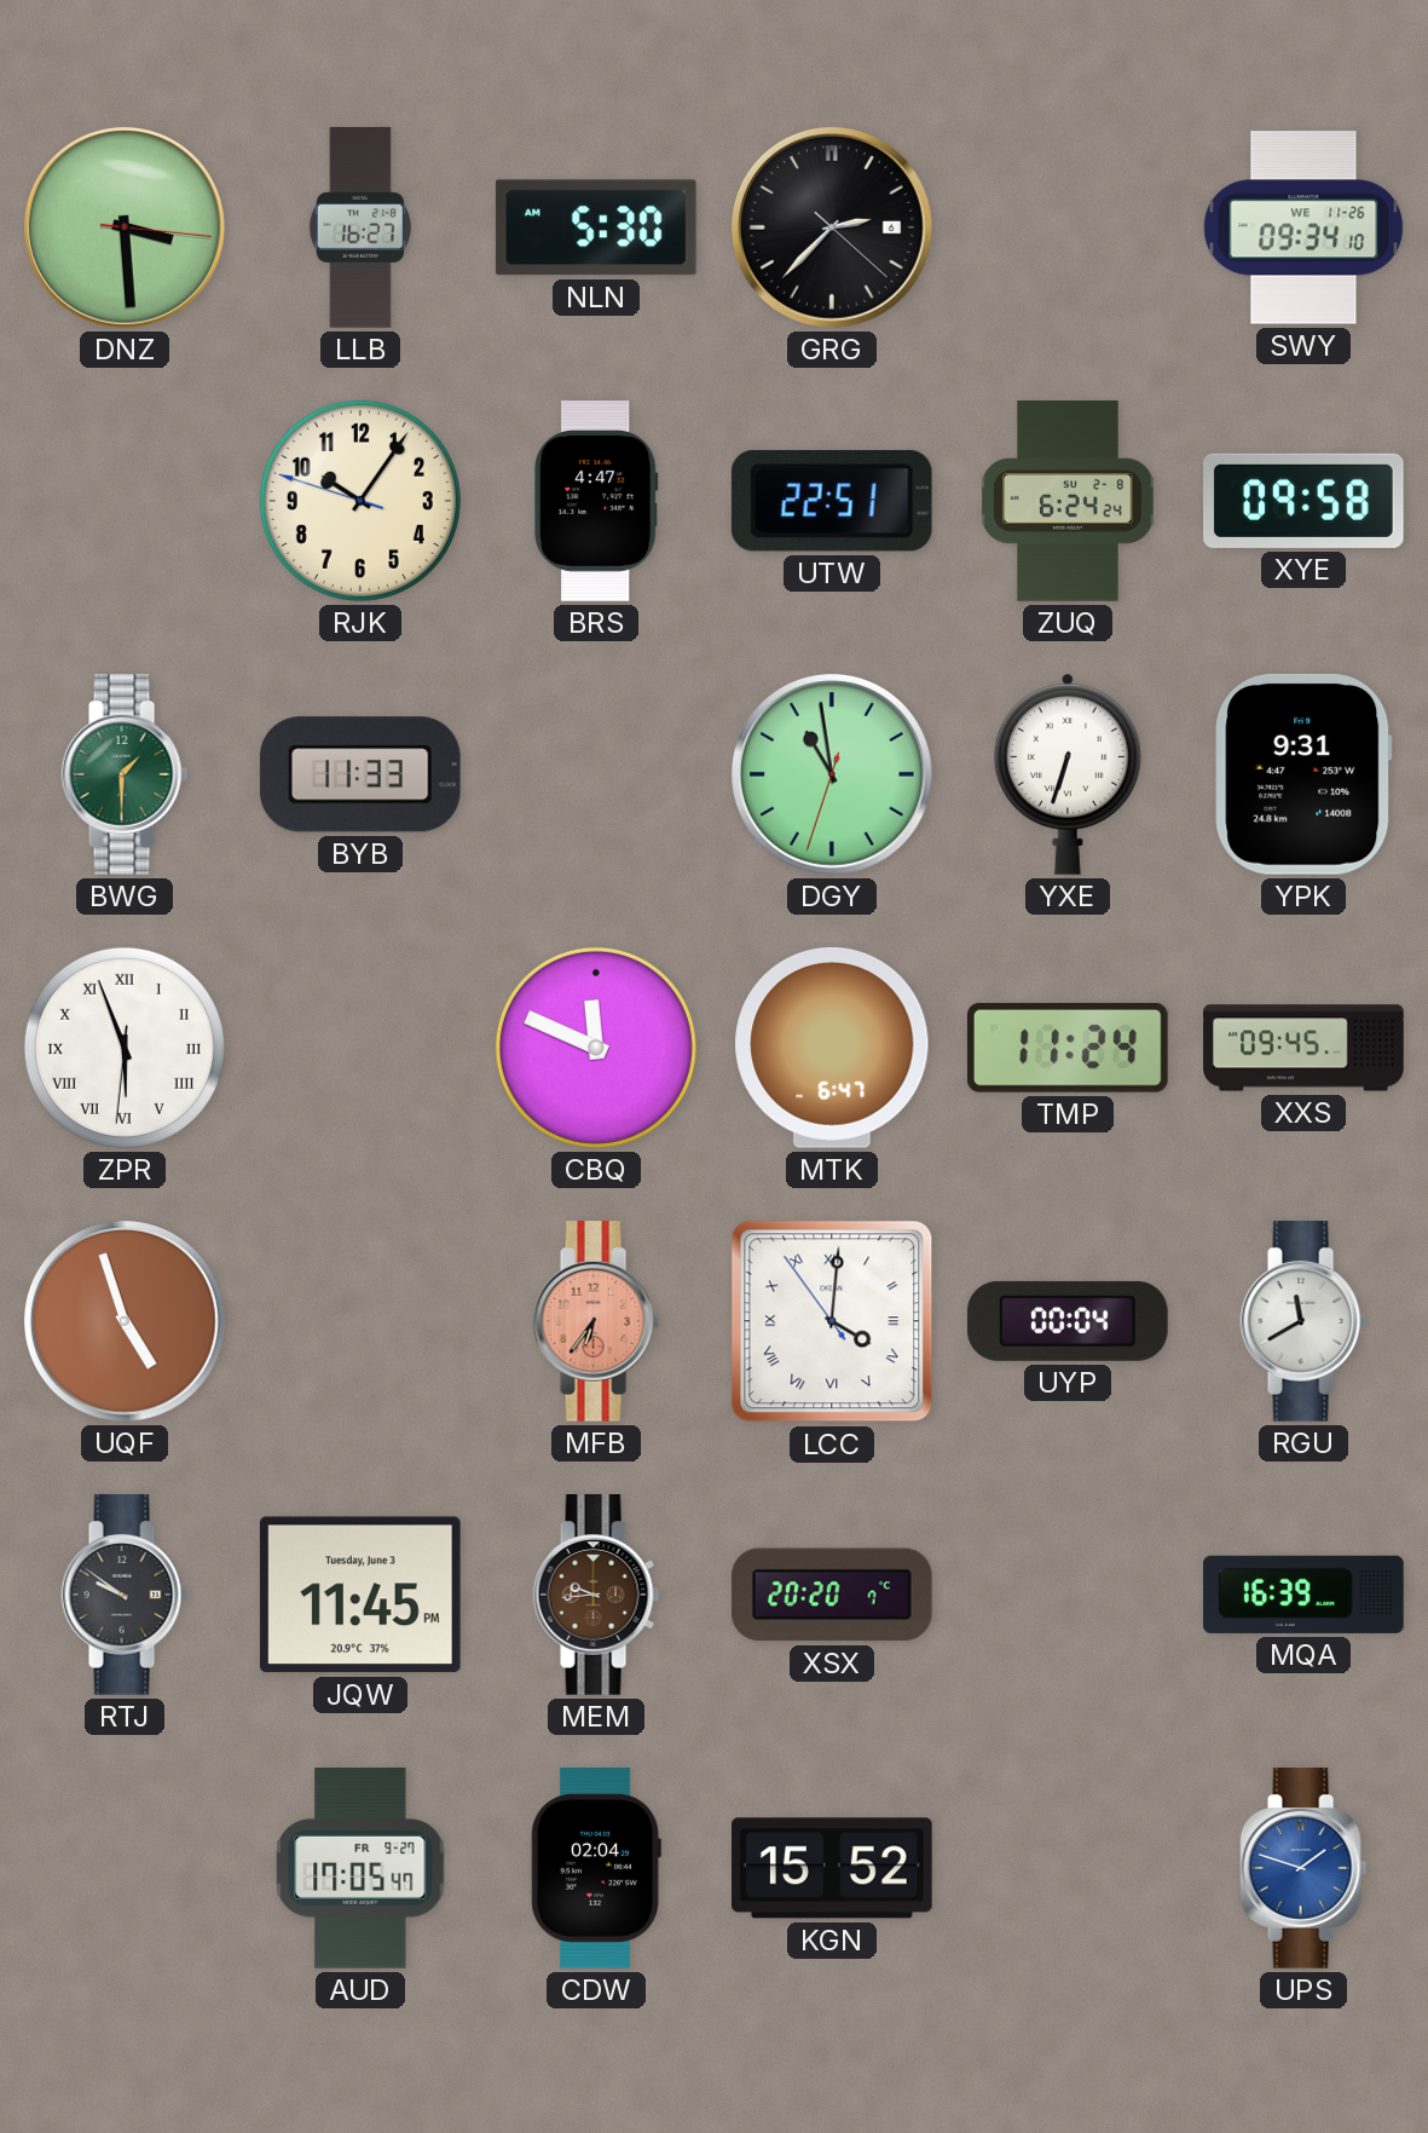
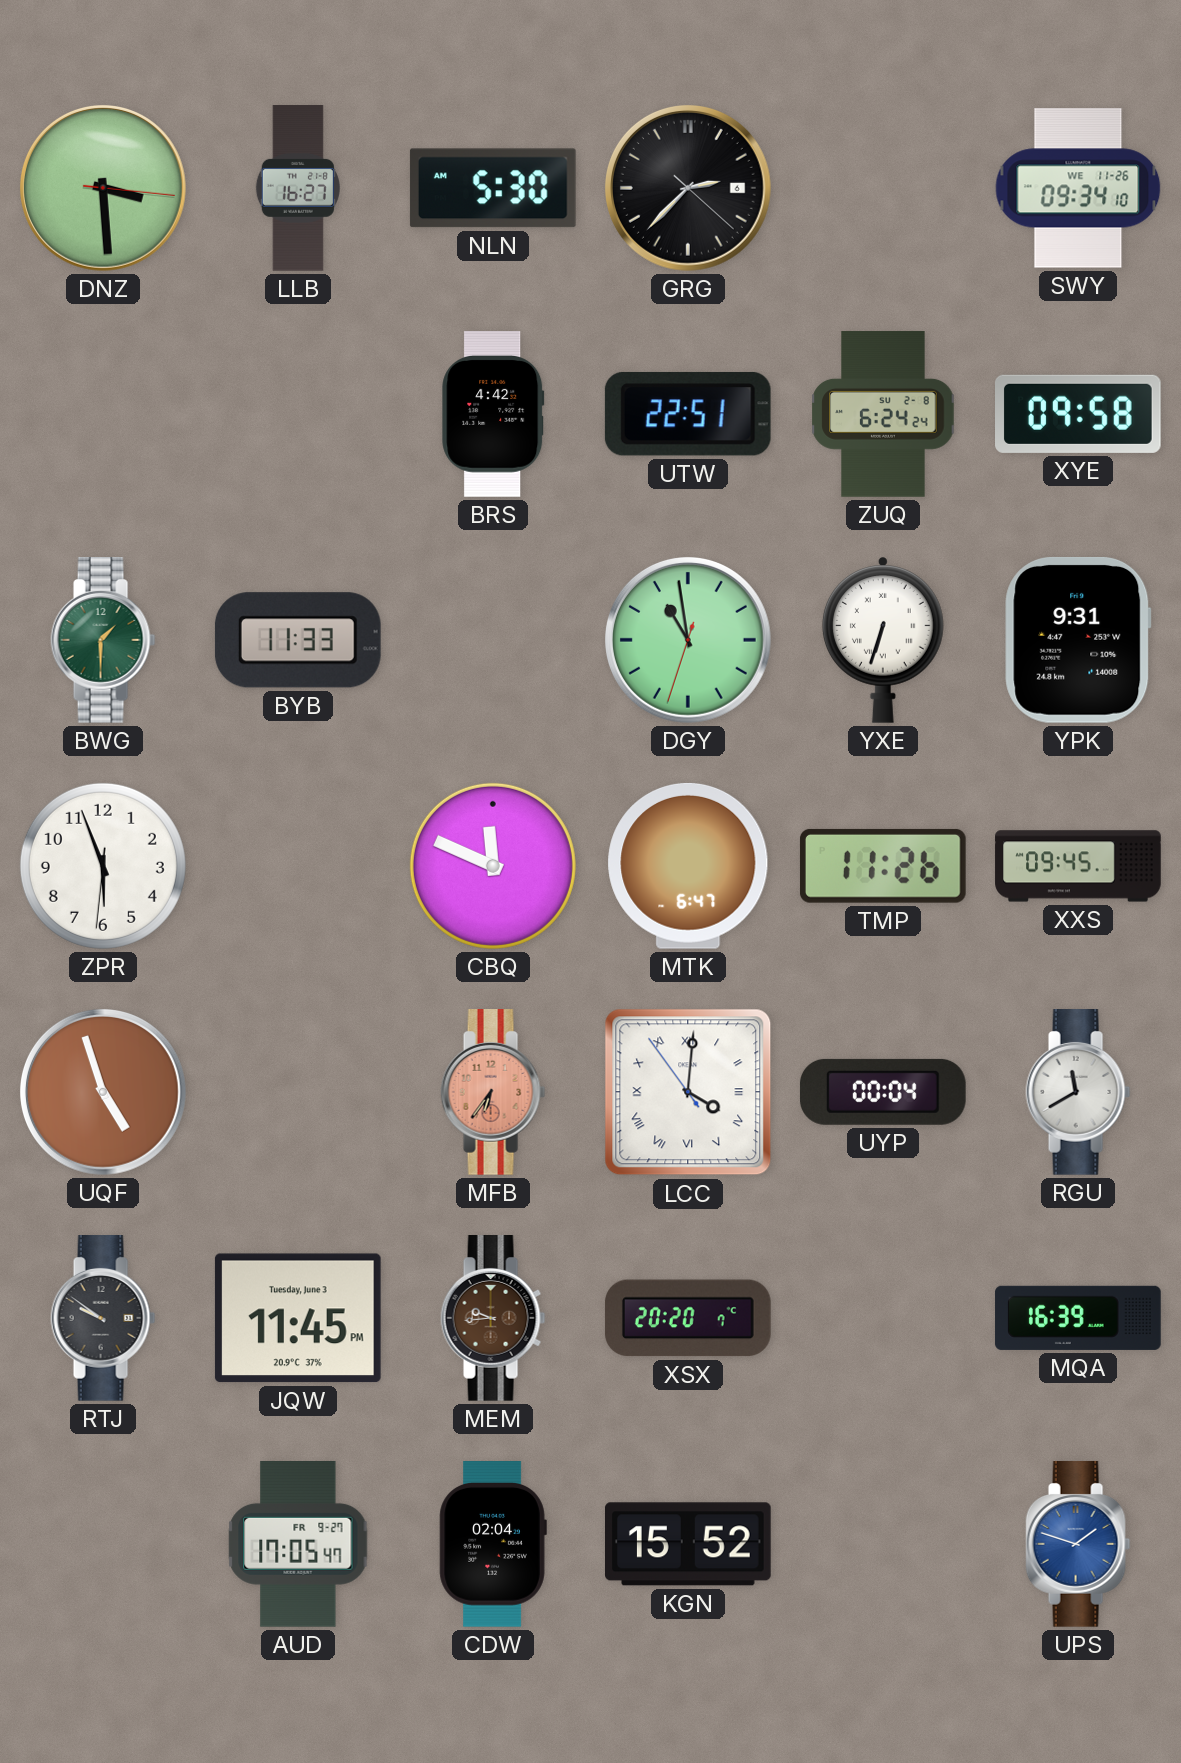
RJK: 10:05 -> none (360, 501)
BRS: 4:47 -> 4:42 (493, 414)
ZPR numerals: Roman -> Arabic (103, 866)
TMP: 11:24 -> 11:26 (883, 866)
